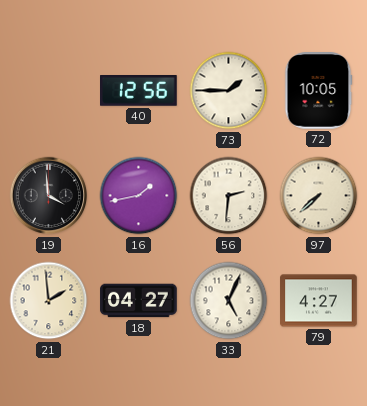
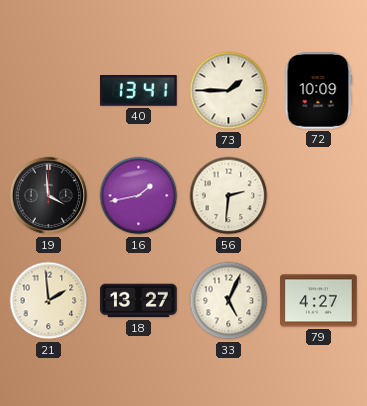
40: 12:56 -> 13:41 (139, 91)
72: 10:05 -> 10:09 (318, 91)
97: 7:38 -> none (319, 196)
18: 04:27 -> 13:27 (139, 301)
